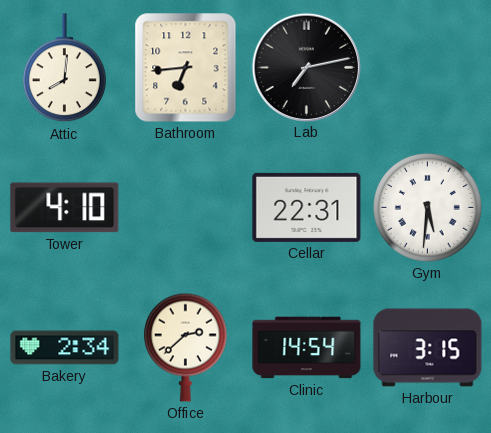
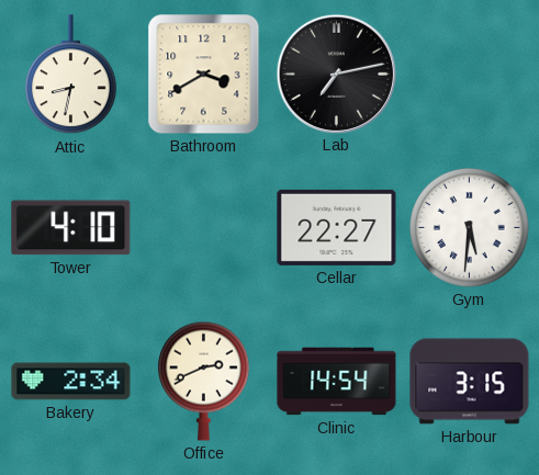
Attic: 8:01 -> 8:32 (70, 75)
Bathroom: 6:44 -> 3:40 (204, 75)
Cellar: 22:31 -> 22:27 (337, 227)
Office: 2:38 -> 2:41 (203, 381)
